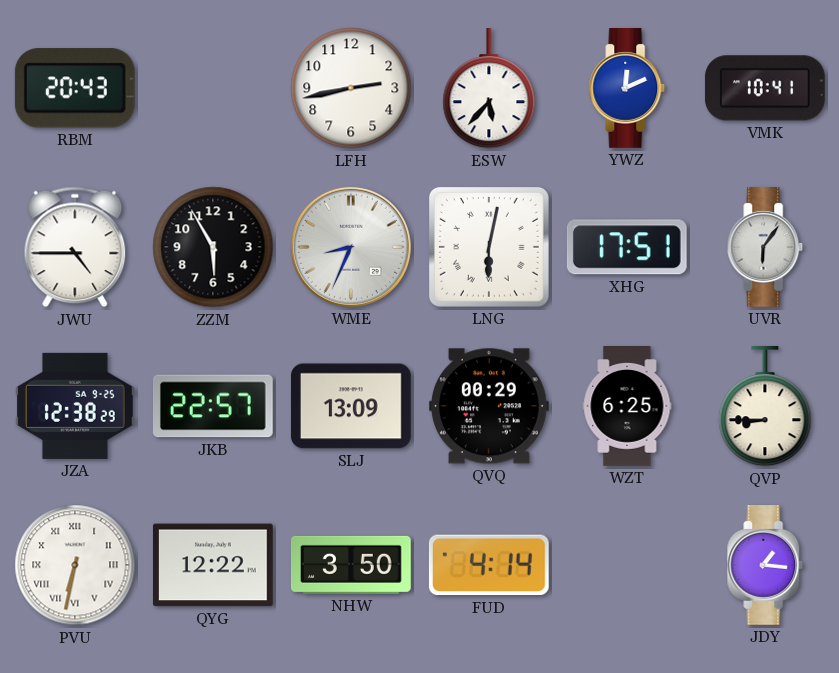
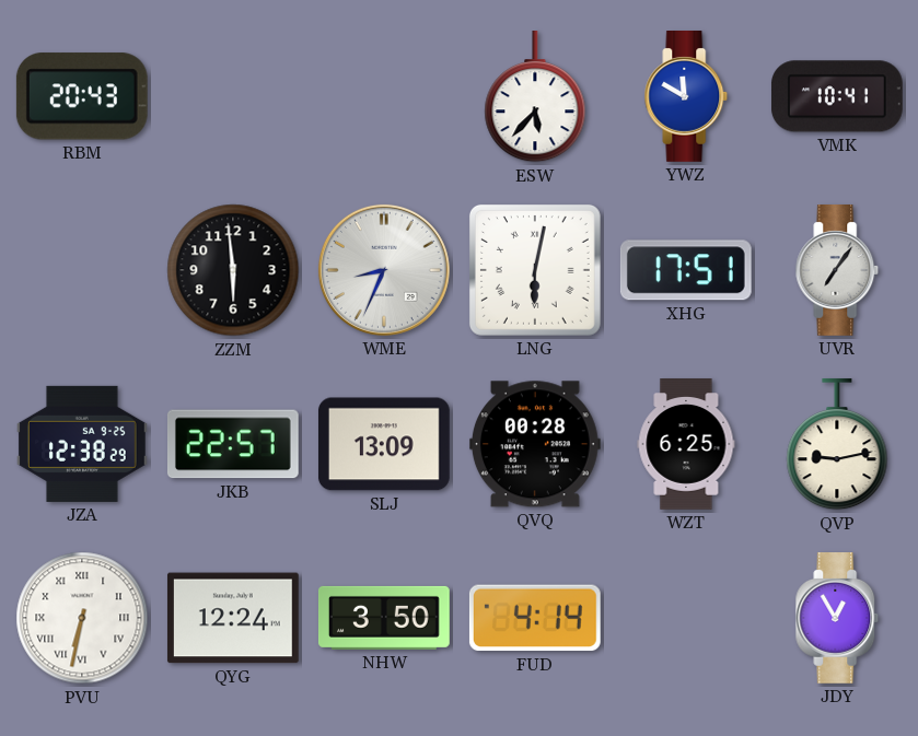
LFH: 2:43 -> none (351, 88)
YWZ: 12:11 -> 11:50 (686, 97)
JWU: 4:45 -> none (75, 247)
ZZM: 5:55 -> 5:59 (233, 270)
UVR: 6:06 -> 7:06 (837, 271)
QVQ: 00:29 -> 00:28 (535, 444)
QVP: 8:45 -> 9:13 (837, 444)
QYG: 12:22 -> 12:24 (233, 618)
JDY: 1:16 -> 12:55 (837, 619)
